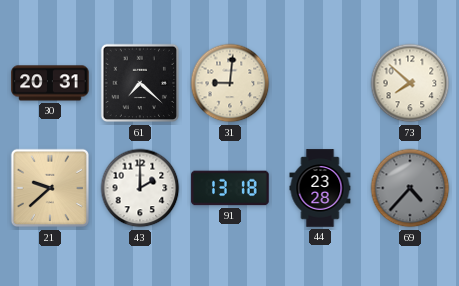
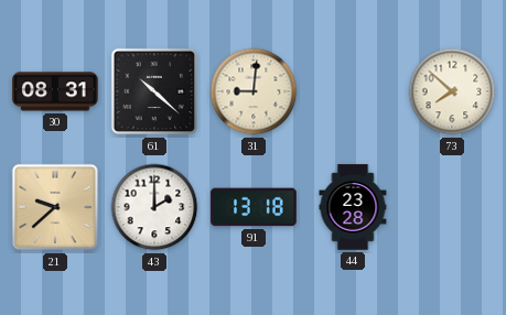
30: 20:31 -> 08:31 (55, 91)
61: 7:22 -> 10:22 (154, 91)
69: 4:37 -> none (410, 188)
